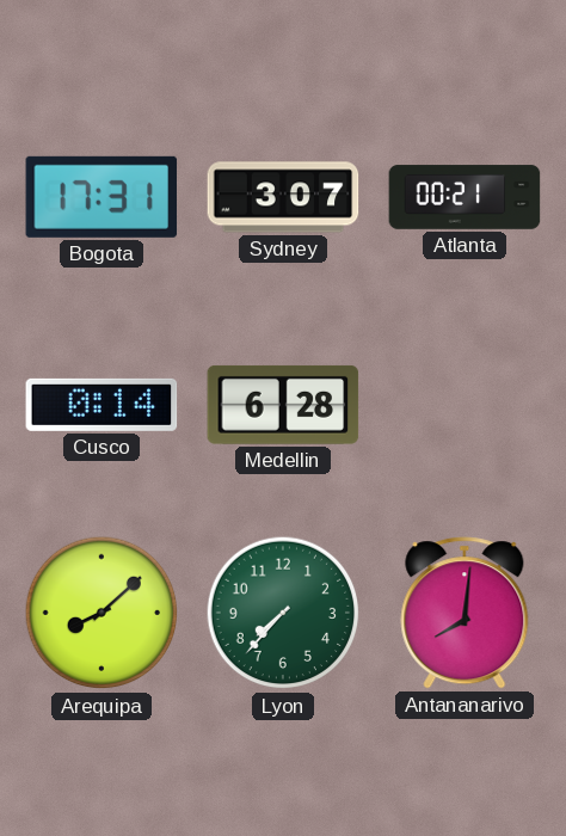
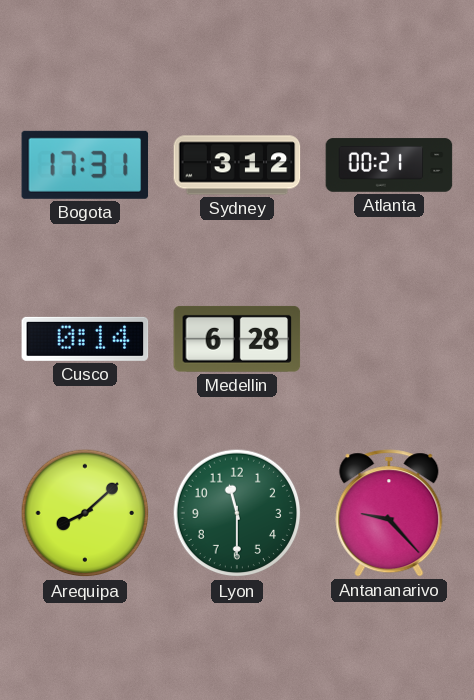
Sydney: 3:07 -> 3:12 (237, 165)
Lyon: 7:37 -> 11:30 (237, 513)
Antananarivo: 8:01 -> 9:23 (389, 513)
